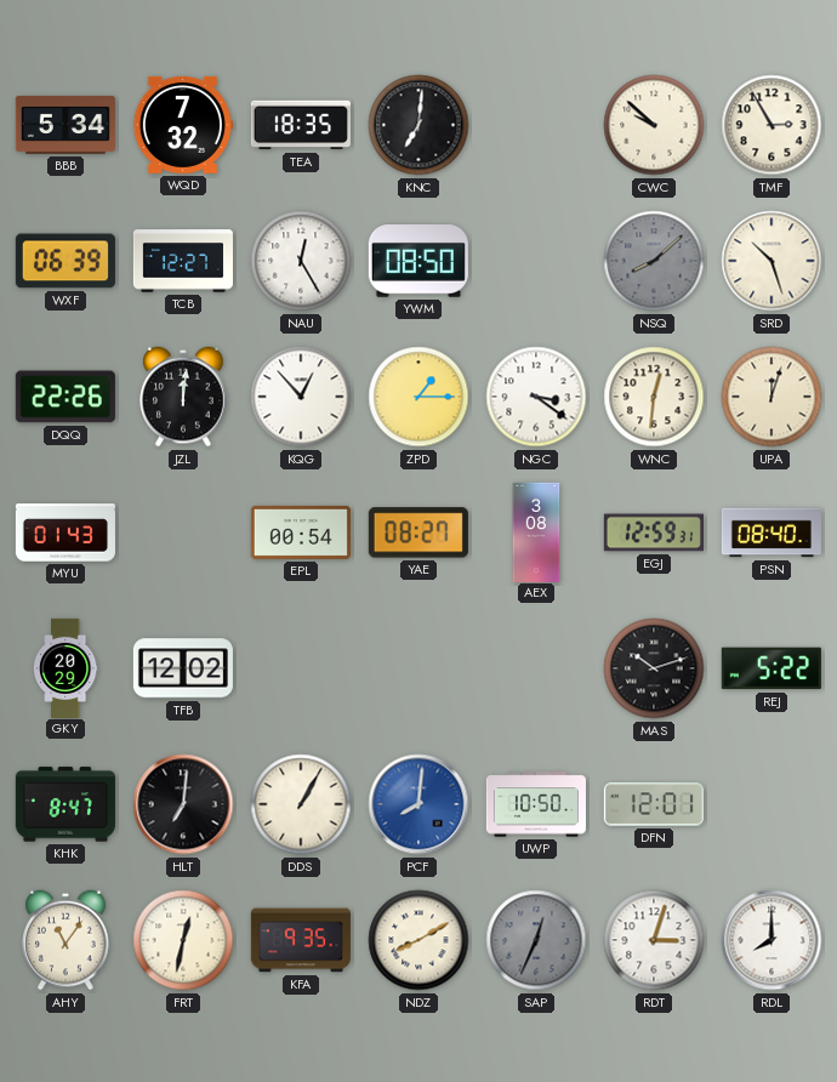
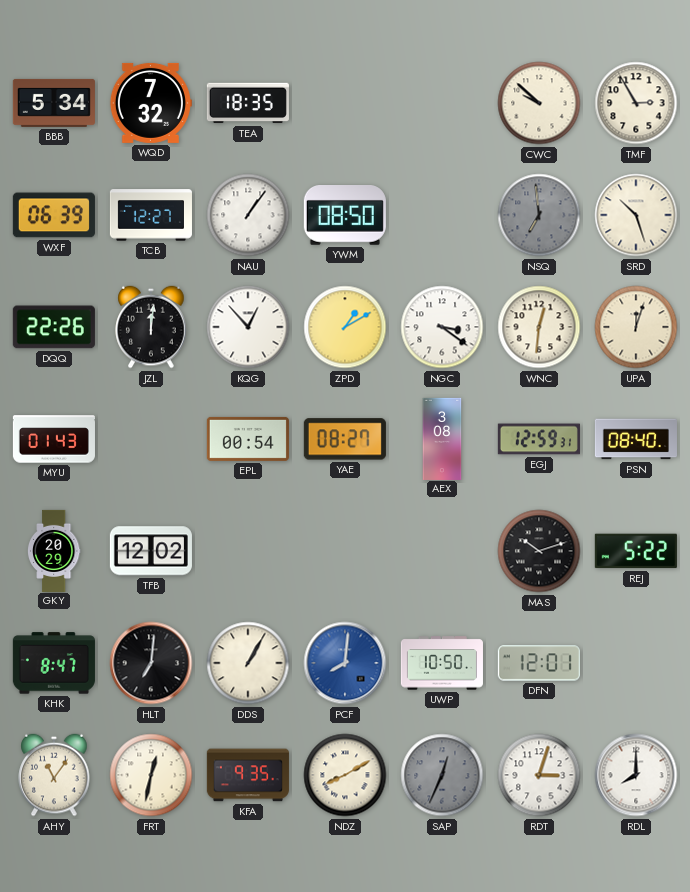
KNC: 7:01 -> none (419, 125)
NAU: 12:25 -> 1:06 (248, 215)
NSQ: 8:08 -> 6:59 (539, 215)
ZPD: 1:15 -> 1:10 (345, 327)
